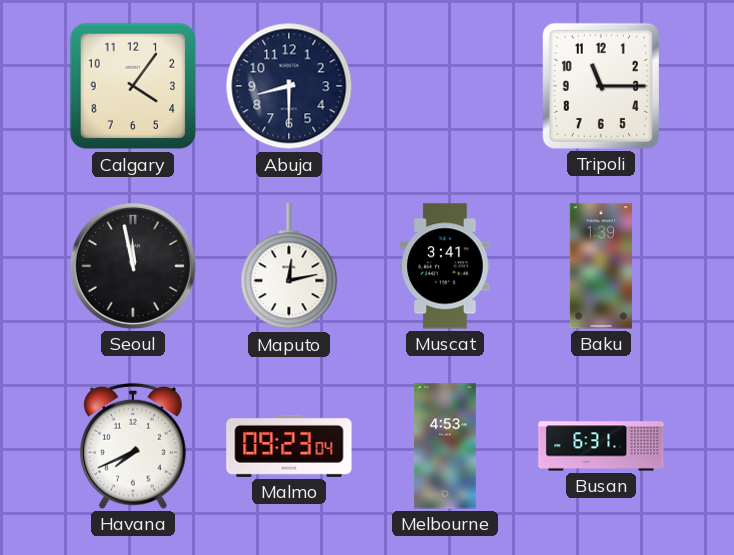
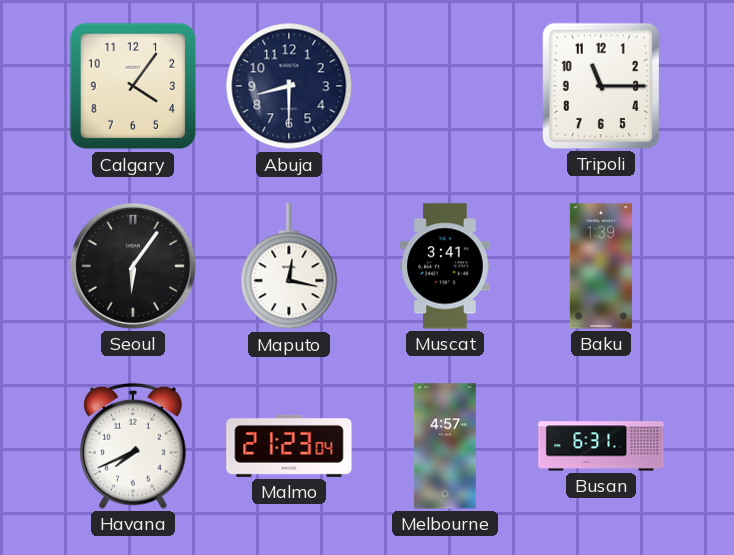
Seoul: 11:58 -> 6:06 (133, 266)
Maputo: 12:13 -> 12:17 (289, 267)
Malmo: 09:23 -> 21:23 (289, 446)
Melbourne: 4:53 -> 4:57 (446, 446)
